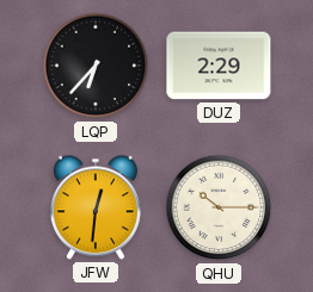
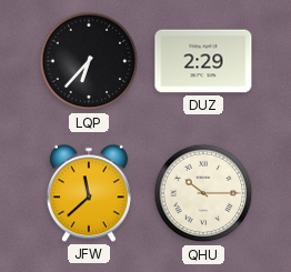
JFW: 12:31 -> 11:38 (89, 193)
